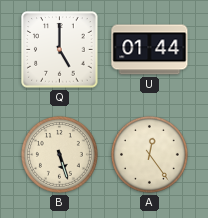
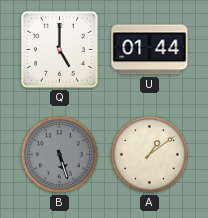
B dial: cream -> grey (59, 155)
A: 12:24 -> 1:09 (149, 155)
